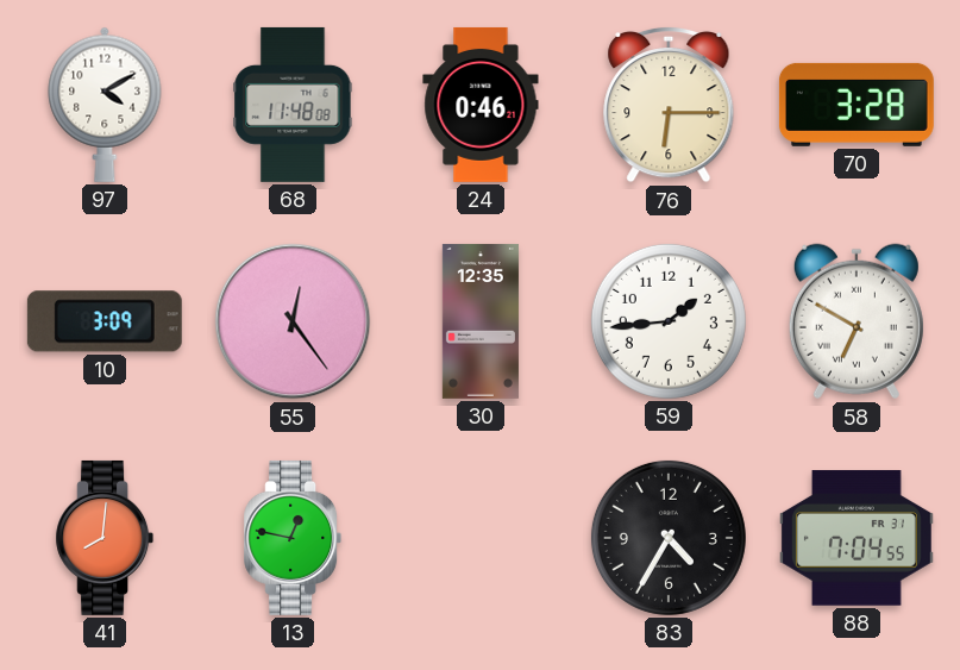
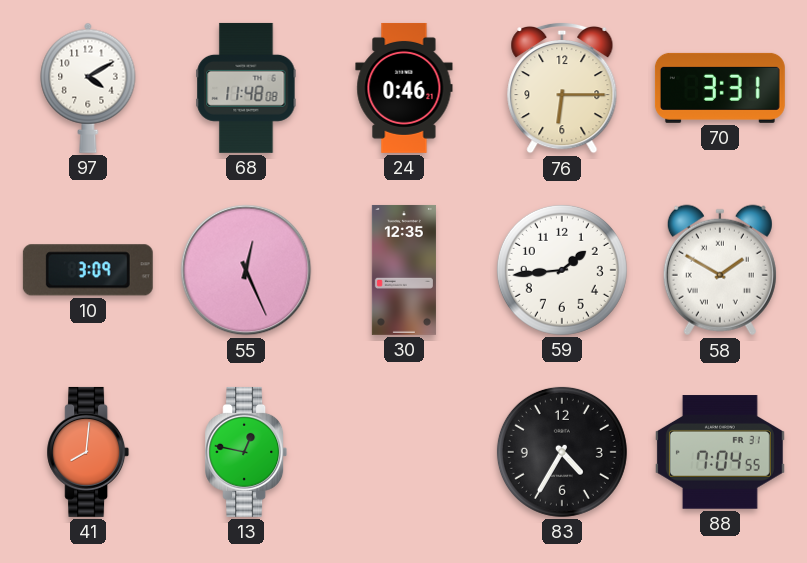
70: 3:28 -> 3:31 (720, 88)
55: 12:24 -> 12:26 (246, 270)
58: 6:50 -> 1:50 (720, 270)
